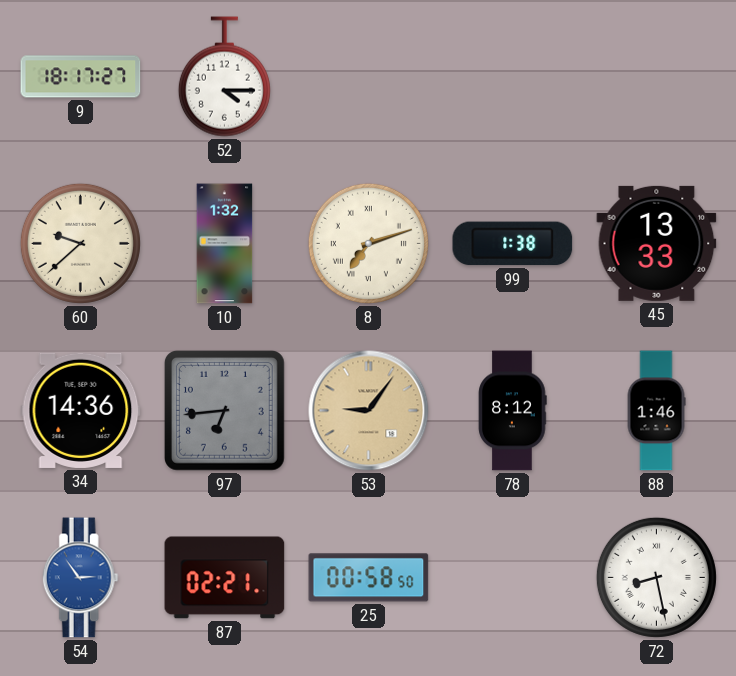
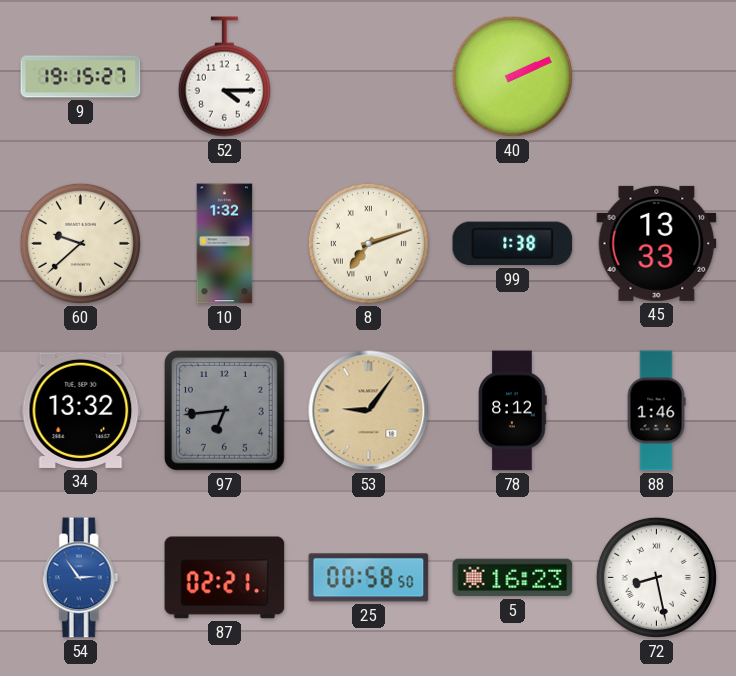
9: 18:17 -> 19:15 (81, 77)
40: none -> 2:11 (512, 76)
34: 14:36 -> 13:32 (81, 410)
5: none -> 16:23 (513, 578)
